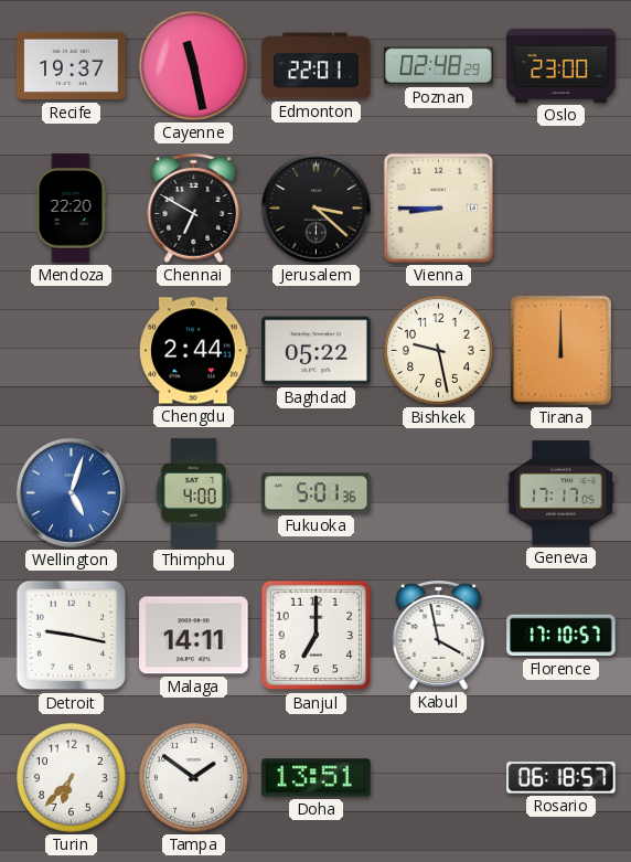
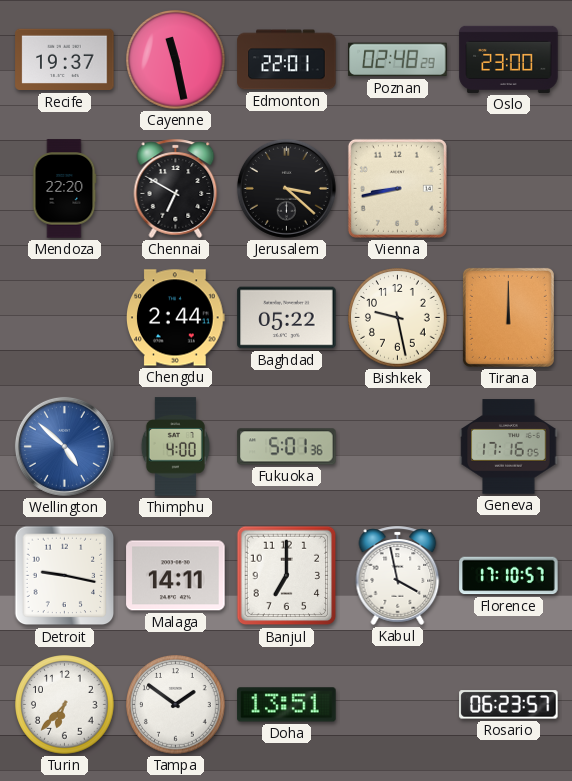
Vienna: 8:45 -> 8:43 (397, 188)
Wellington: 5:03 -> 4:52 (64, 446)
Geneva: 17:17 -> 17:16 (509, 447)
Rosario: 06:18 -> 06:23 (509, 705)
